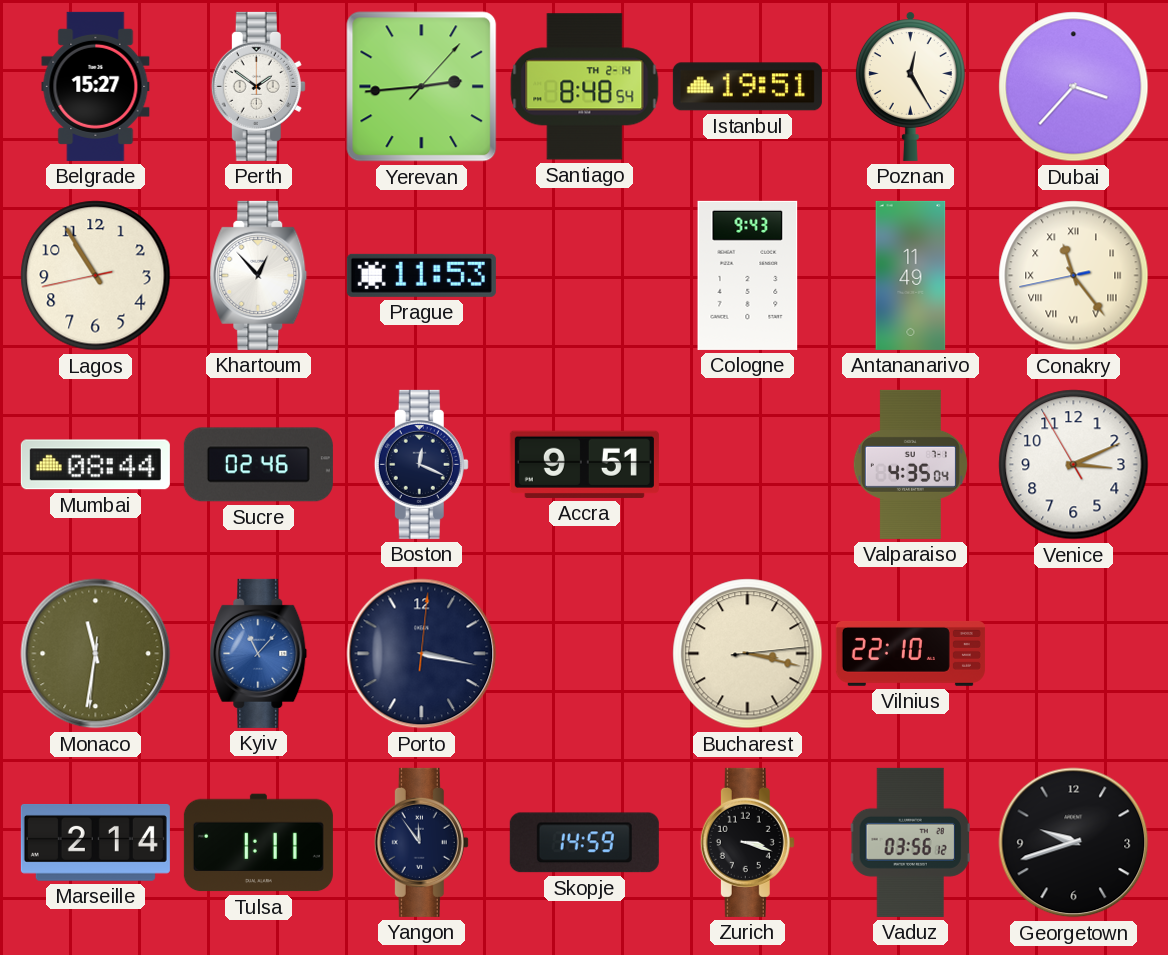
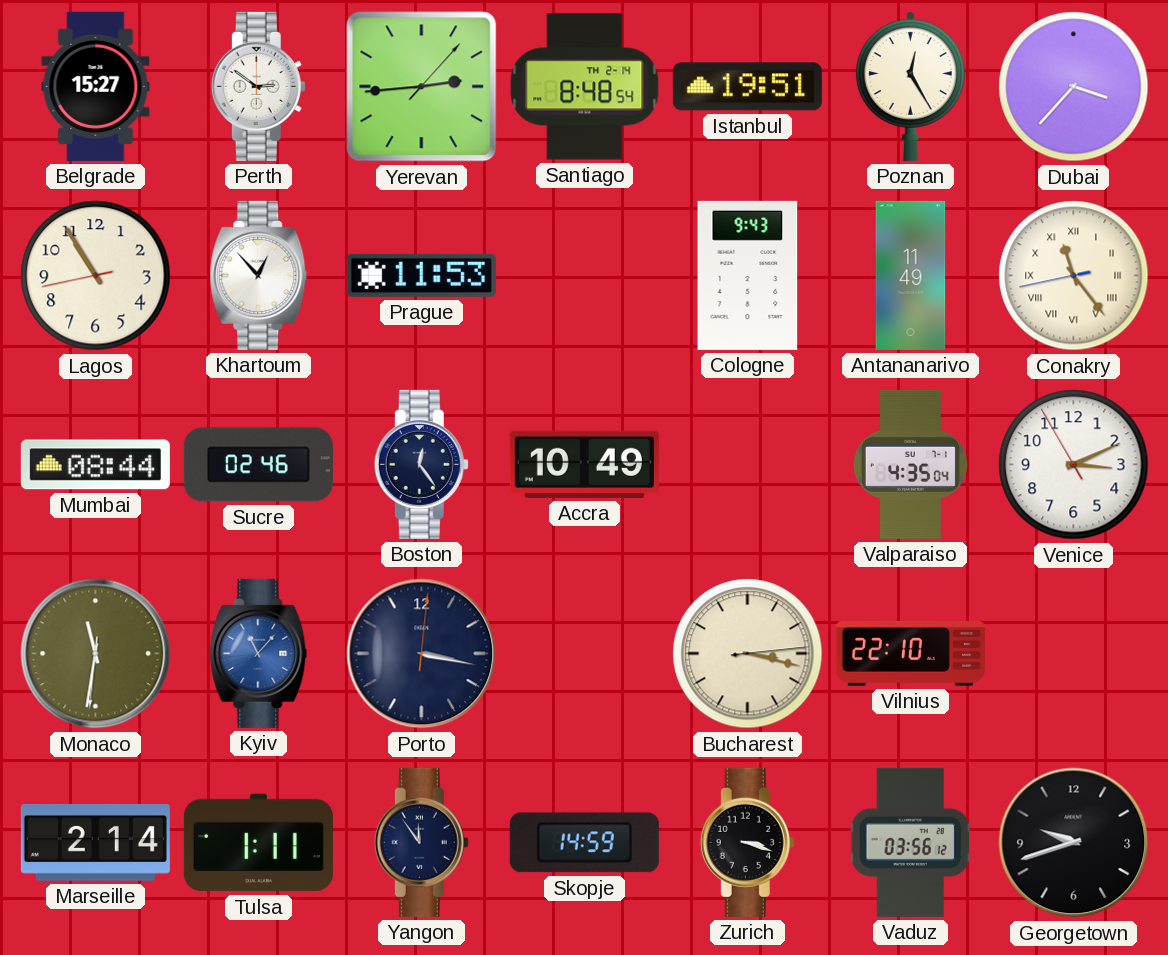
Perth: 1:51 -> 2:51 (258, 86)
Boston: 12:19 -> 12:24 (421, 464)
Accra: 9:51 -> 10:49 (584, 464)
